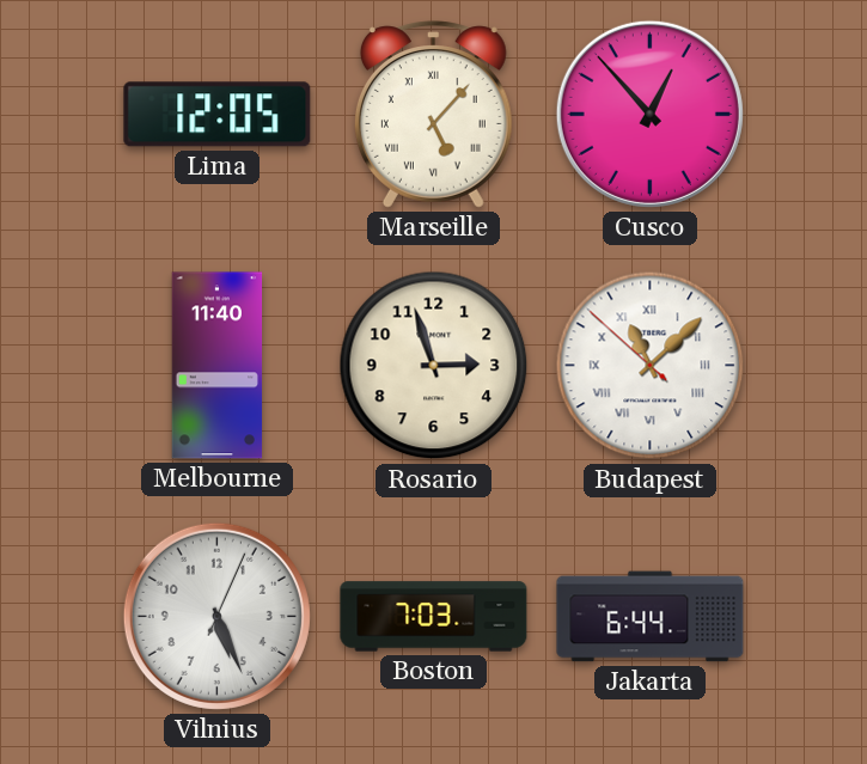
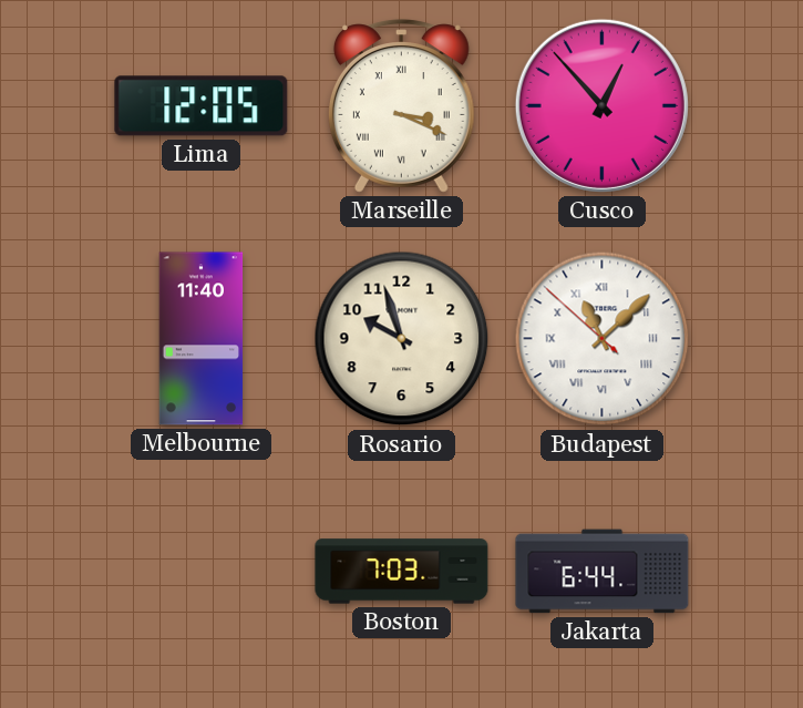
Marseille: 5:07 -> 3:19 (401, 106)
Rosario: 2:57 -> 9:57 (402, 339)
Vilnius: 5:26 -> none (216, 616)
